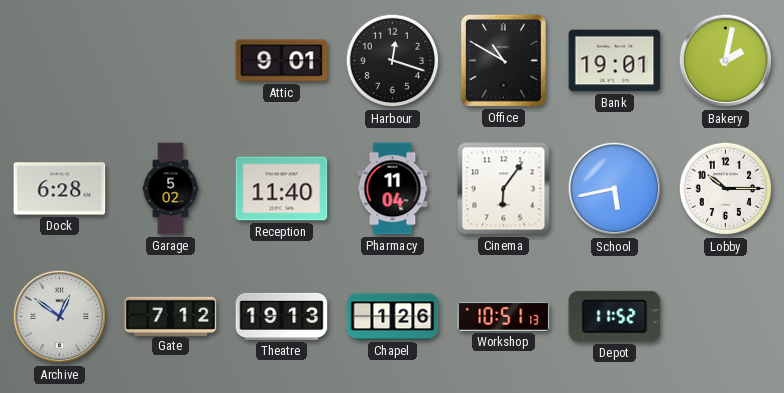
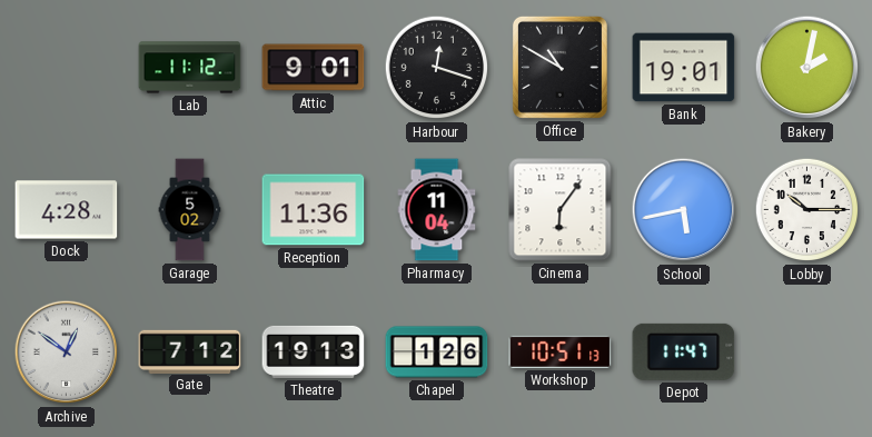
Lab: none -> 11:12 (190, 68)
Dock: 6:28 -> 4:28 (67, 210)
Reception: 11:40 -> 11:36 (314, 210)
Depot: 11:52 -> 11:47 (684, 351)
